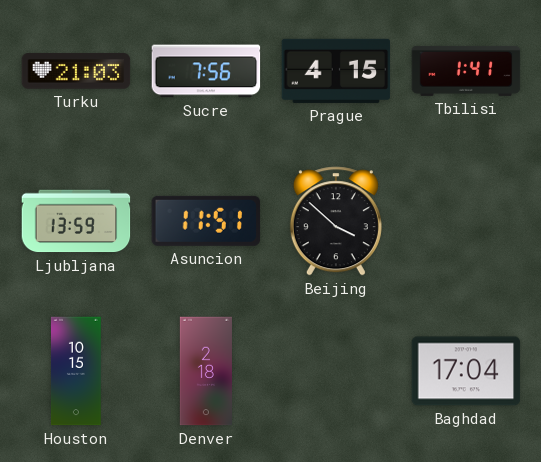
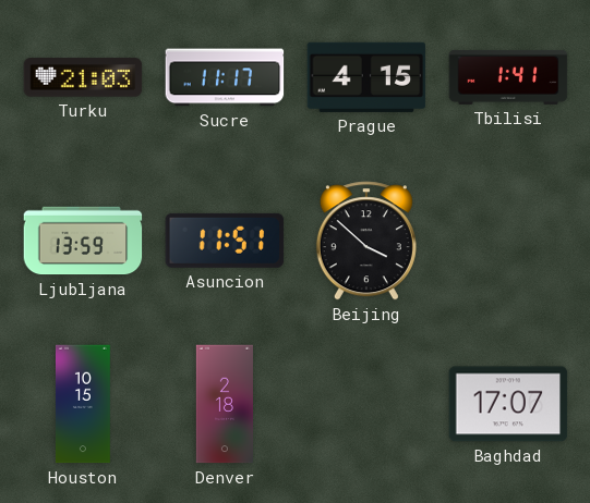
Sucre: 7:56 -> 11:17 (225, 77)
Baghdad: 17:04 -> 17:07 (508, 404)
